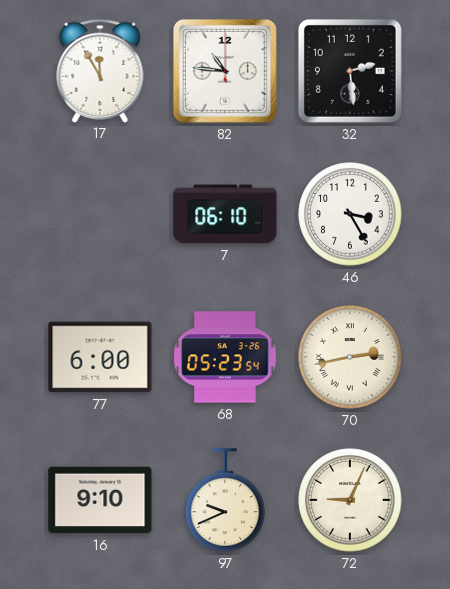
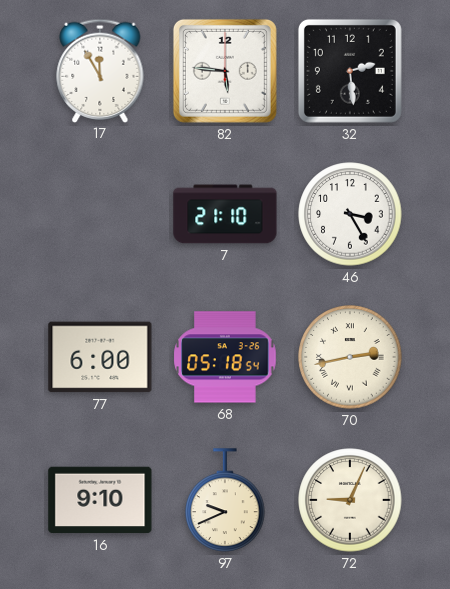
82: 10:46 -> 5:46 (225, 71)
7: 06:10 -> 21:10 (225, 214)
68: 05:23 -> 05:18 (225, 357)
